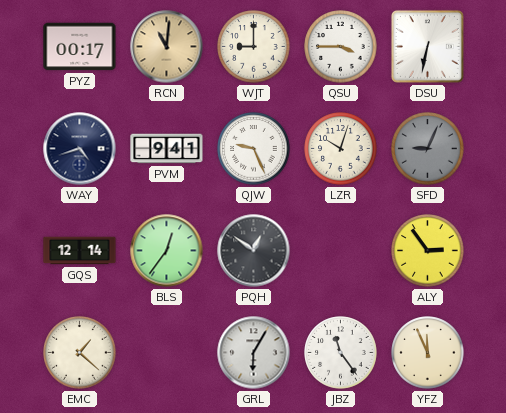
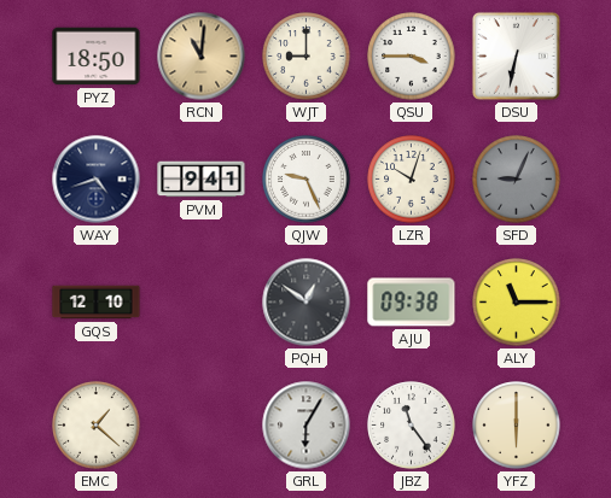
PYZ: 00:17 -> 18:50 (97, 57)
GQS: 12:14 -> 12:10 (97, 303)
BLS: 12:36 -> none (167, 251)
AJU: none -> 09:38 (412, 303)
ALY: 2:54 -> 11:15 (517, 303)
YFZ: 11:56 -> 6:00 (517, 426)
